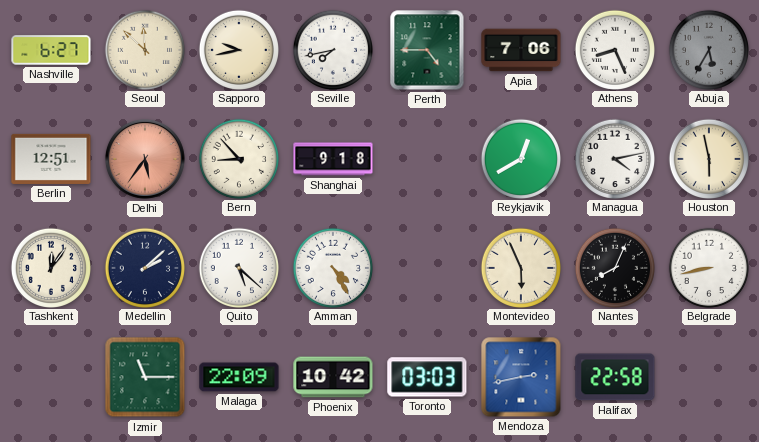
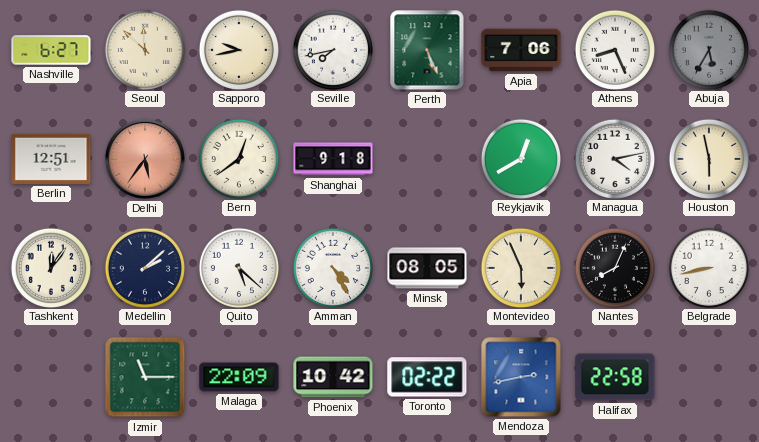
Perth: 4:45 -> 5:26 (427, 50)
Bern: 8:53 -> 12:39 (238, 158)
Minsk: none -> 08:05 (427, 268)
Toronto: 03:03 -> 02:22 (427, 377)
